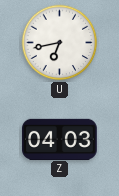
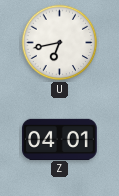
Z: 04:03 -> 04:01 (60, 139)
